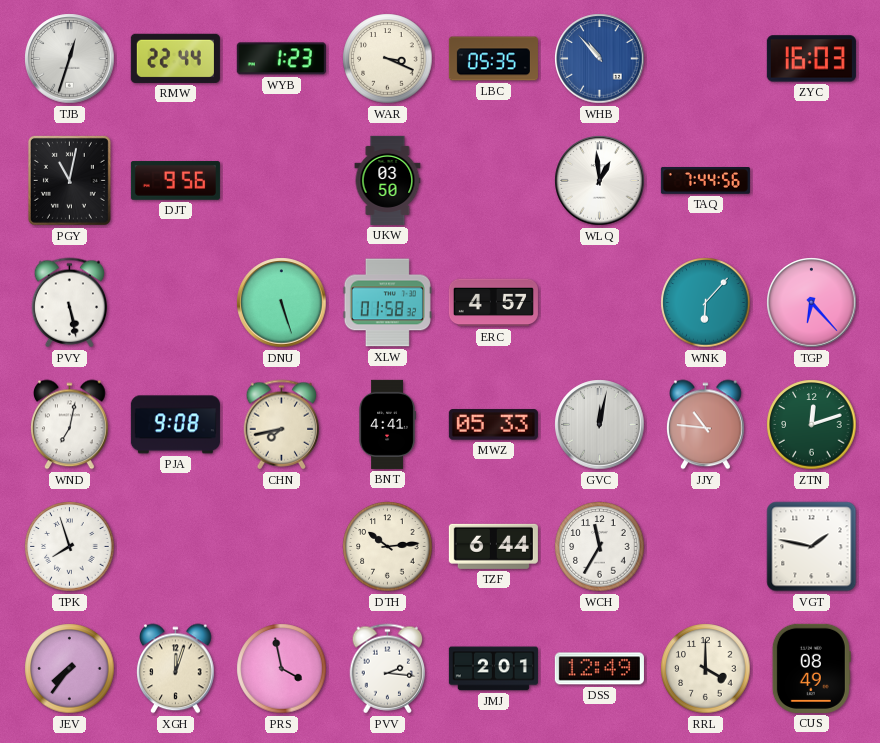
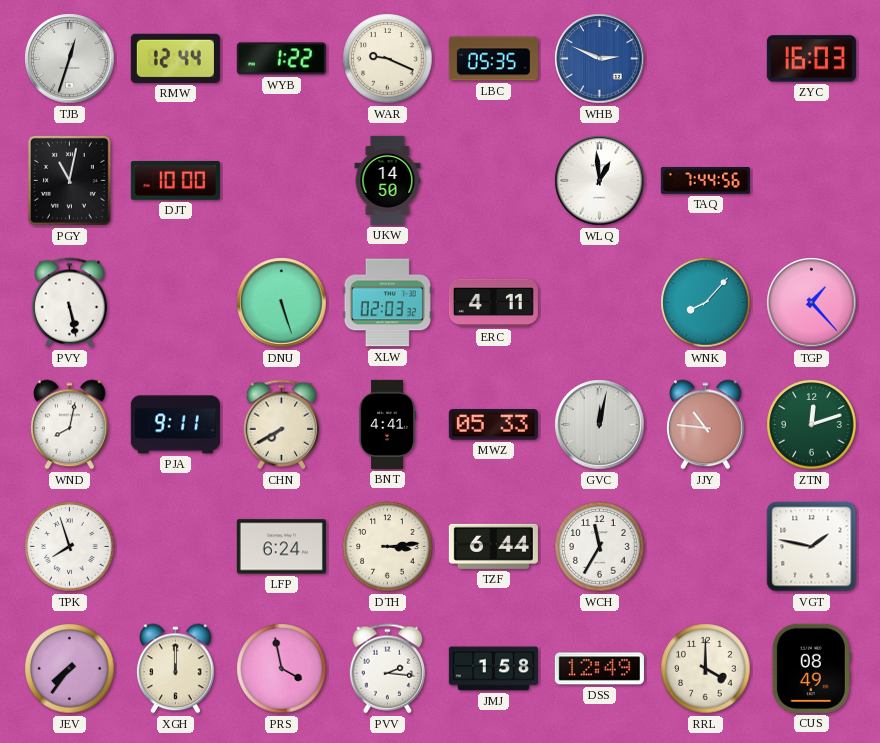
RMW: 22:44 -> 12:44 (175, 58)
WYB: 1:23 -> 1:22 (281, 59)
WAR: 3:19 -> 9:19 (388, 59)
WHB: 10:53 -> 2:49 (600, 59)
DJT: 9:56 -> 10:00 (175, 181)
UKW: 03:50 -> 14:50 (388, 180)
XLW: 01:58 -> 02:03 (387, 303)
ERC: 4:57 -> 4:11 (493, 303)
WNK: 6:07 -> 8:07 (706, 303)
TGP: 6:23 -> 1:23 (812, 303)
WND: 7:02 -> 8:02 (70, 425)
PJA: 9:08 -> 9:11 (175, 425)
CHN: 7:43 -> 7:40 (282, 425)
LFP: none -> 6:24 (281, 547)
DTH: 10:14 -> 3:14 (388, 547)
XGH: 12:03 -> 12:00 (176, 669)
JMJ: 2:01 -> 1:58 (493, 669)
